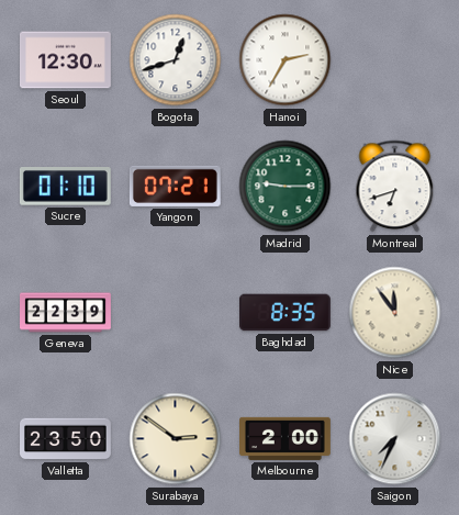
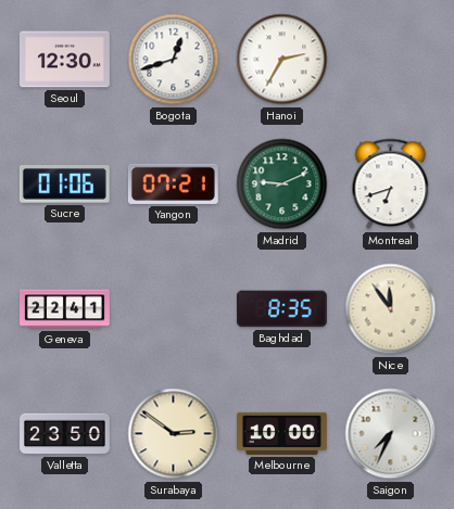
Sucre: 01:10 -> 01:06 (64, 184)
Madrid: 9:15 -> 9:11 (282, 184)
Geneva: 22:39 -> 22:41 (65, 309)
Melbourne: 2:00 -> 10:00 (282, 433)
